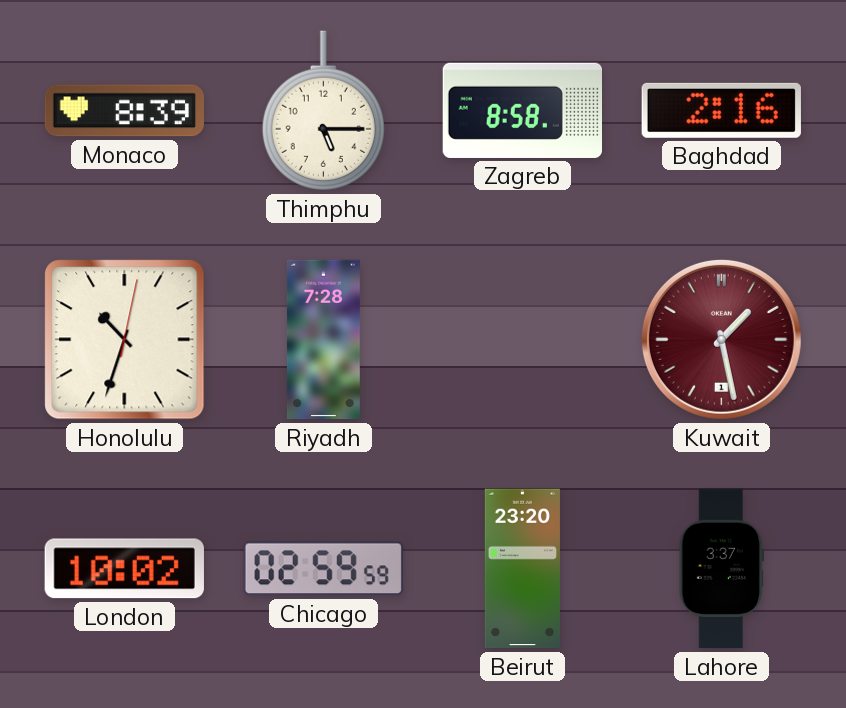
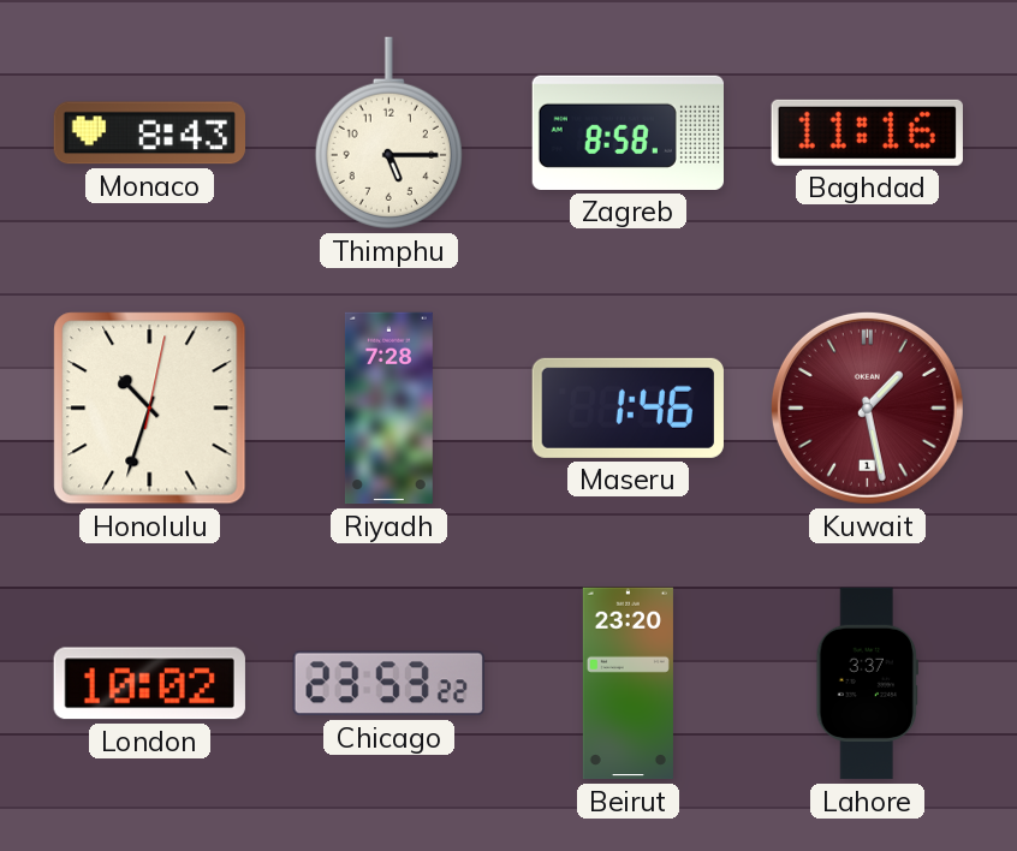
Monaco: 8:39 -> 8:43 (149, 133)
Baghdad: 2:16 -> 11:16 (867, 132)
Maseru: none -> 1:46 (628, 407)
Chicago: 02:59 -> 23:53 (388, 684)
